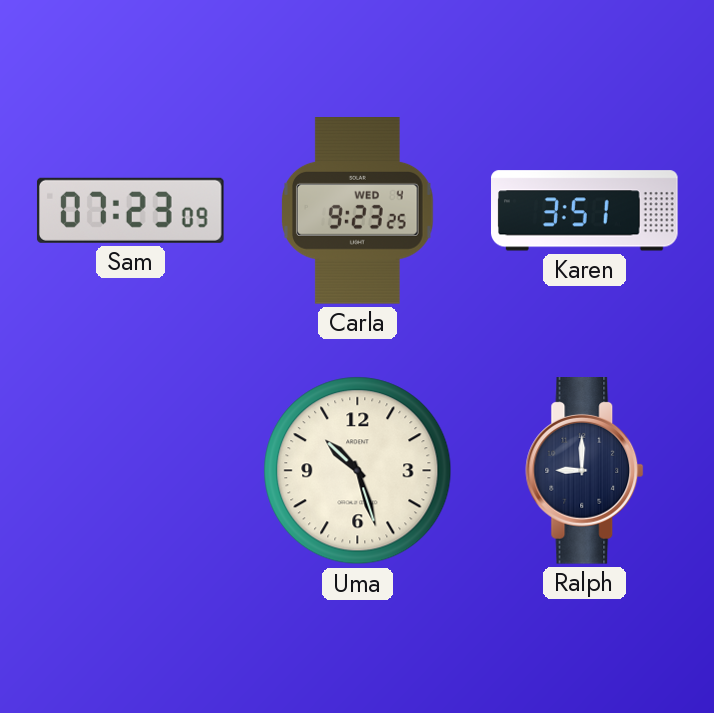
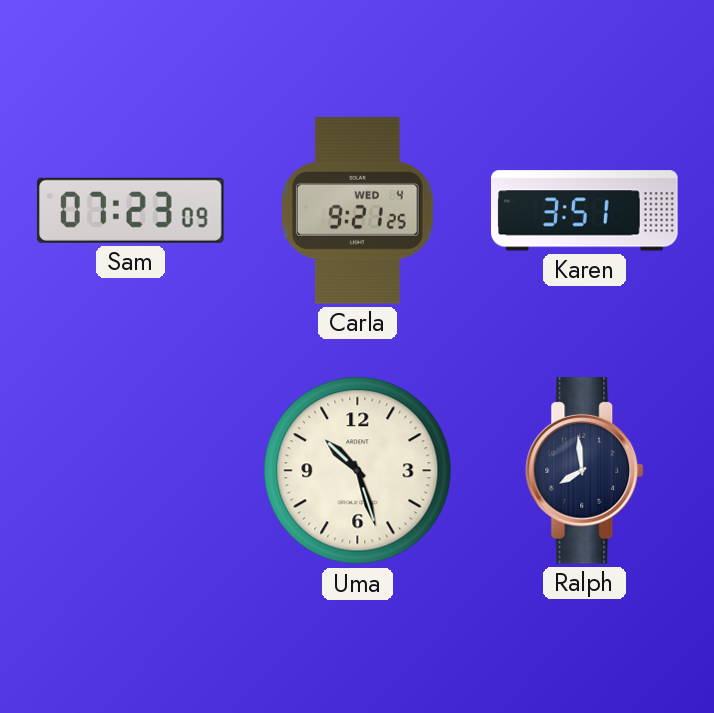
Carla: 9:23 -> 9:21 (358, 211)
Ralph: 9:00 -> 7:59 (585, 471)
